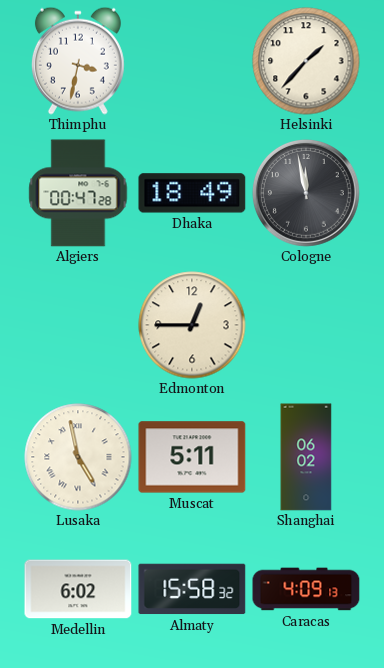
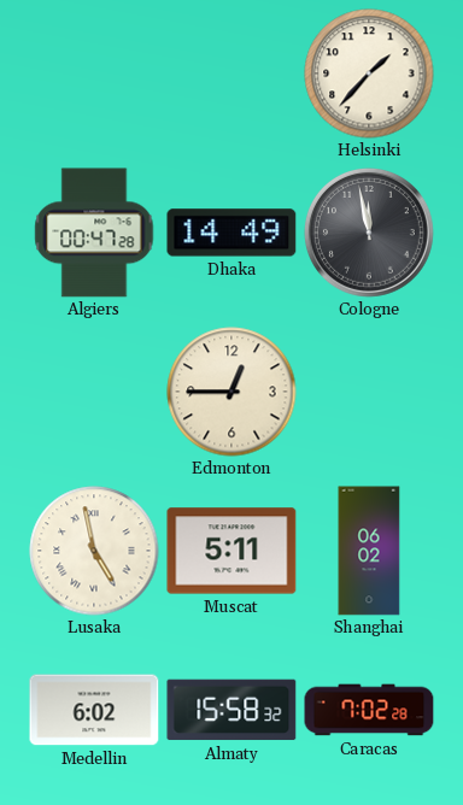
Thimphu: 3:32 -> none (78, 61)
Dhaka: 18:49 -> 14:49 (231, 233)
Caracas: 4:09 -> 7:02 (369, 710)
